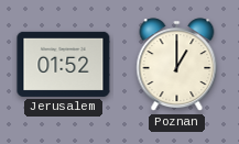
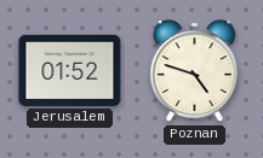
Poznan: 1:00 -> 4:48 (195, 71)
